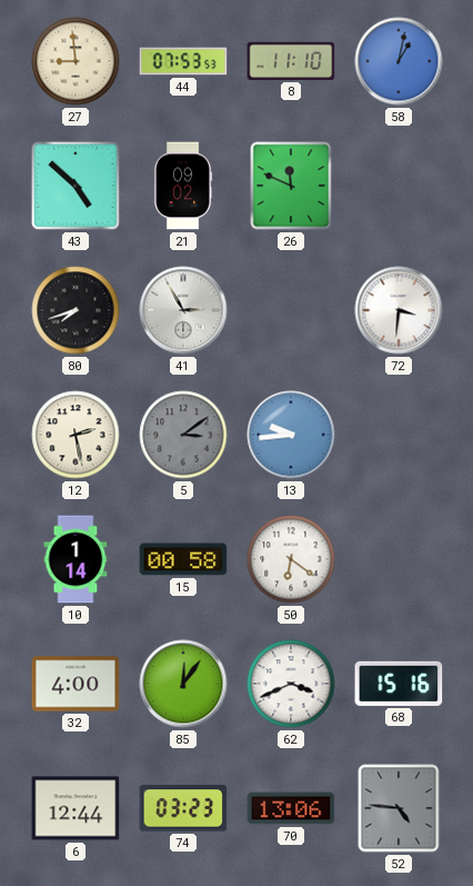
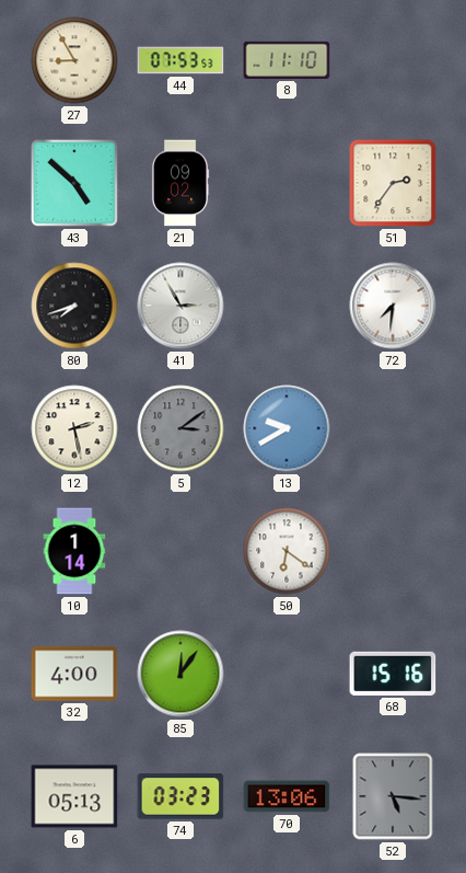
27: 8:59 -> 8:55 (74, 60)
58: 1:02 -> none (399, 61)
26: 11:49 -> none (291, 186)
51: none -> 2:36 (393, 183)
72: 3:31 -> 7:31 (393, 306)
13: 9:44 -> 9:40 (287, 428)
15: 00:58 -> none (183, 559)
62: 3:41 -> none (291, 684)
6: 12:44 -> 05:13 (74, 796)
52: 4:46 -> 5:16 (393, 796)
